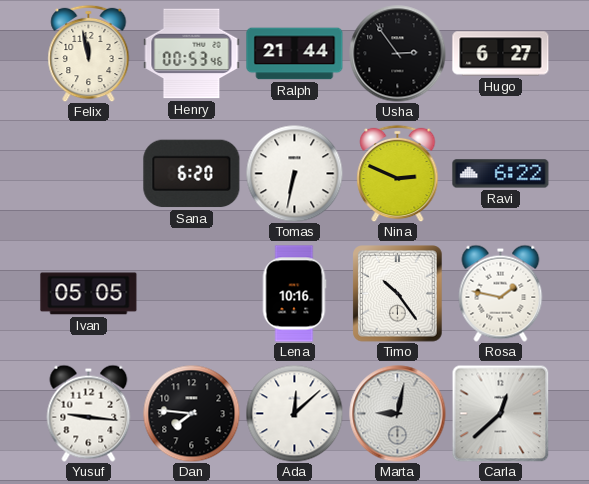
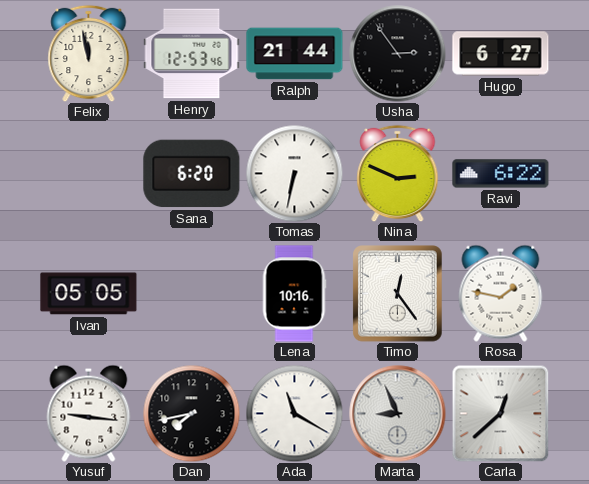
Henry: 00:53 -> 12:53 (192, 54)
Timo: 10:24 -> 12:24 (398, 294)
Dan: 7:46 -> 7:43 (191, 413)
Ada: 12:08 -> 11:20 (294, 413)
Marta: 9:02 -> 8:56 (398, 414)
